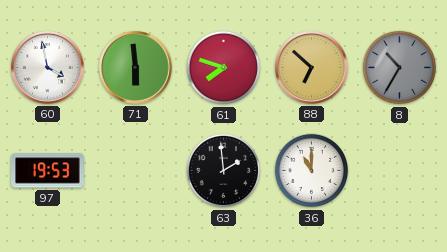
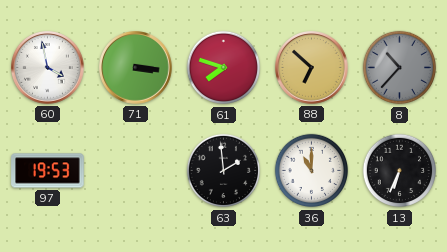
71: 5:59 -> 3:16 (136, 68)
8: 10:35 -> 10:37 (400, 68)
13: none -> 6:34 (400, 171)
